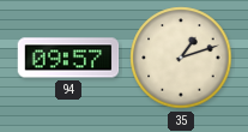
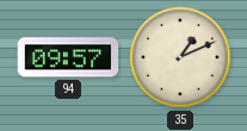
35: 1:12 -> 1:11 (180, 57)
